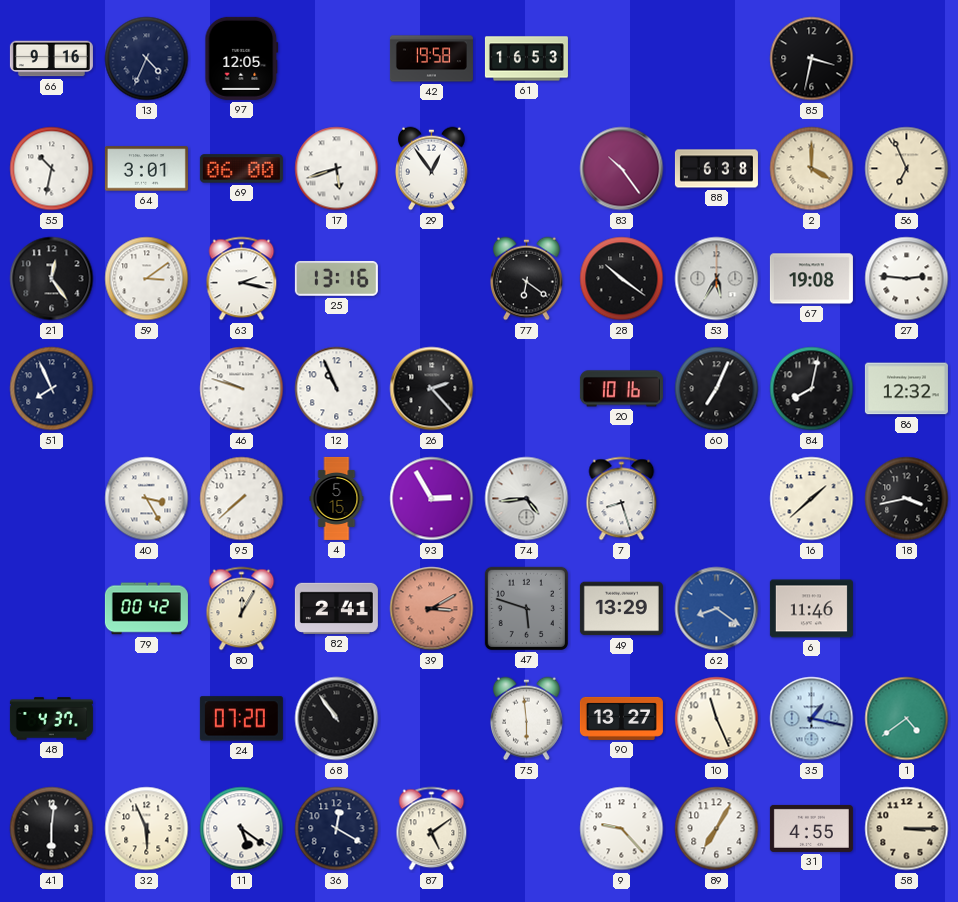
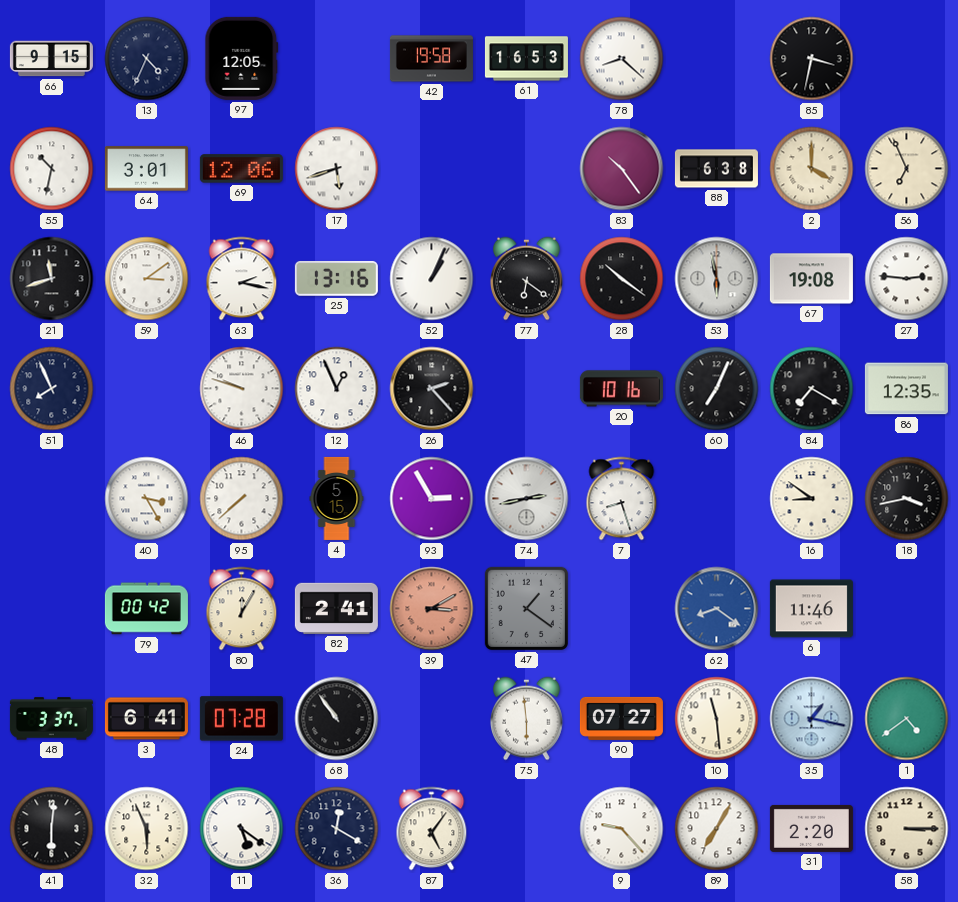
66: 9:16 -> 9:15 (51, 59)
78: none -> 8:22 (622, 59)
69: 06:00 -> 12:06 (241, 169)
29: 12:54 -> none (432, 169)
21: 12:24 -> 11:42 (52, 279)
52: none -> 1:04 (432, 279)
53: 5:35 -> 5:58 (717, 279)
12: 10:56 -> 12:56 (337, 389)
84: 8:02 -> 7:20 (812, 389)
86: 12:32 -> 12:35 (906, 389)
74: 4:44 -> 2:43 (527, 499)
16: 1:38 -> 8:51 (812, 499)
47: 5:48 -> 1:21 (526, 608)
49: 13:29 -> none (621, 609)
48: 4:37 -> 3:37 (51, 719)
3: none -> 6:41 (146, 719)
24: 07:20 -> 07:28 (241, 719)
90: 13:27 -> 07:27 (621, 718)
10: 11:26 -> 11:29 (717, 719)
87: 5:09 -> 5:06 (432, 829)
31: 4:55 -> 2:20 (811, 828)
